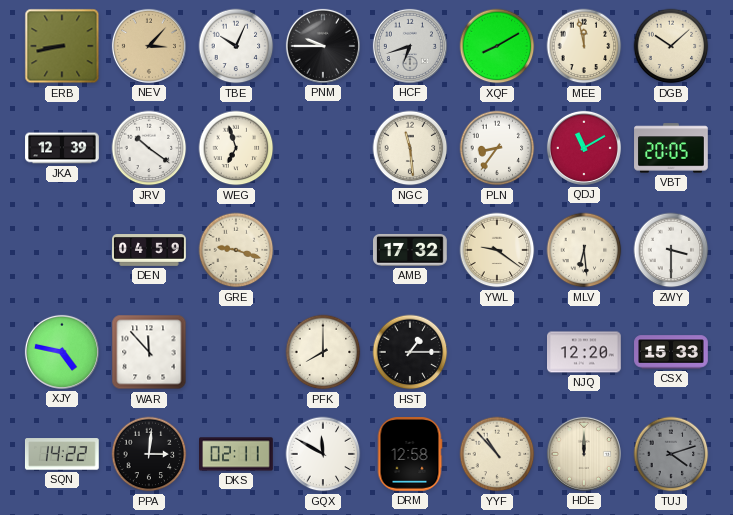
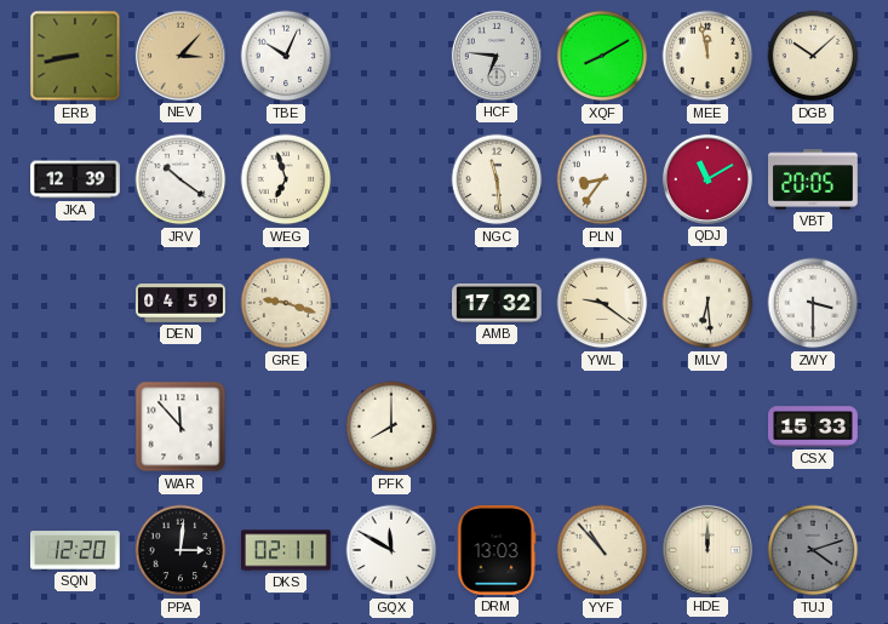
PNM: 9:45 -> none (323, 46)
HCF: 6:42 -> 6:46 (497, 56)
XJY: 4:47 -> none (62, 352)
HST: 1:15 -> none (410, 352)
NJQ: 12:20 -> none (585, 352)
SQN: 14:22 -> 12:20 (75, 550)
DRM: 12:58 -> 13:03 (497, 551)
